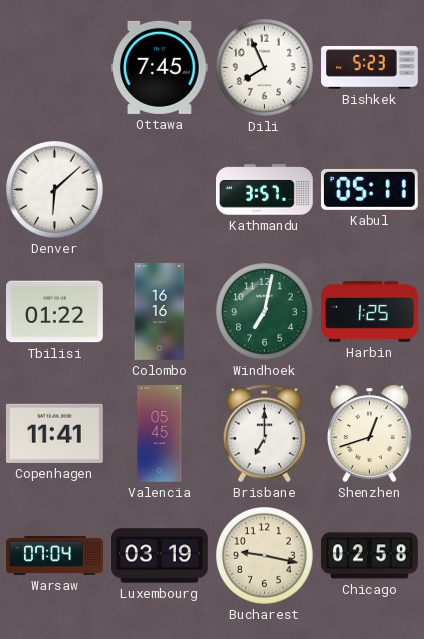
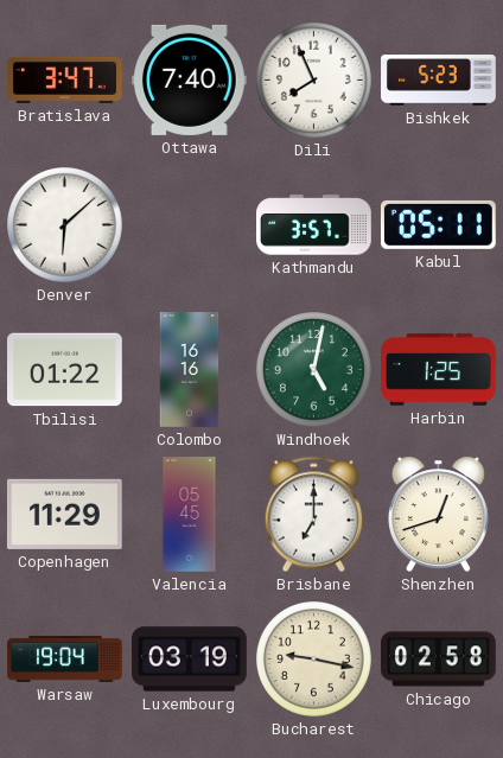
Bratislava: none -> 3:47 (65, 79)
Ottawa: 7:45 -> 7:40 (190, 79)
Windhoek: 7:02 -> 5:02 (314, 370)
Copenhagen: 11:41 -> 11:29 (64, 514)
Warsaw: 07:04 -> 19:04 (65, 658)
